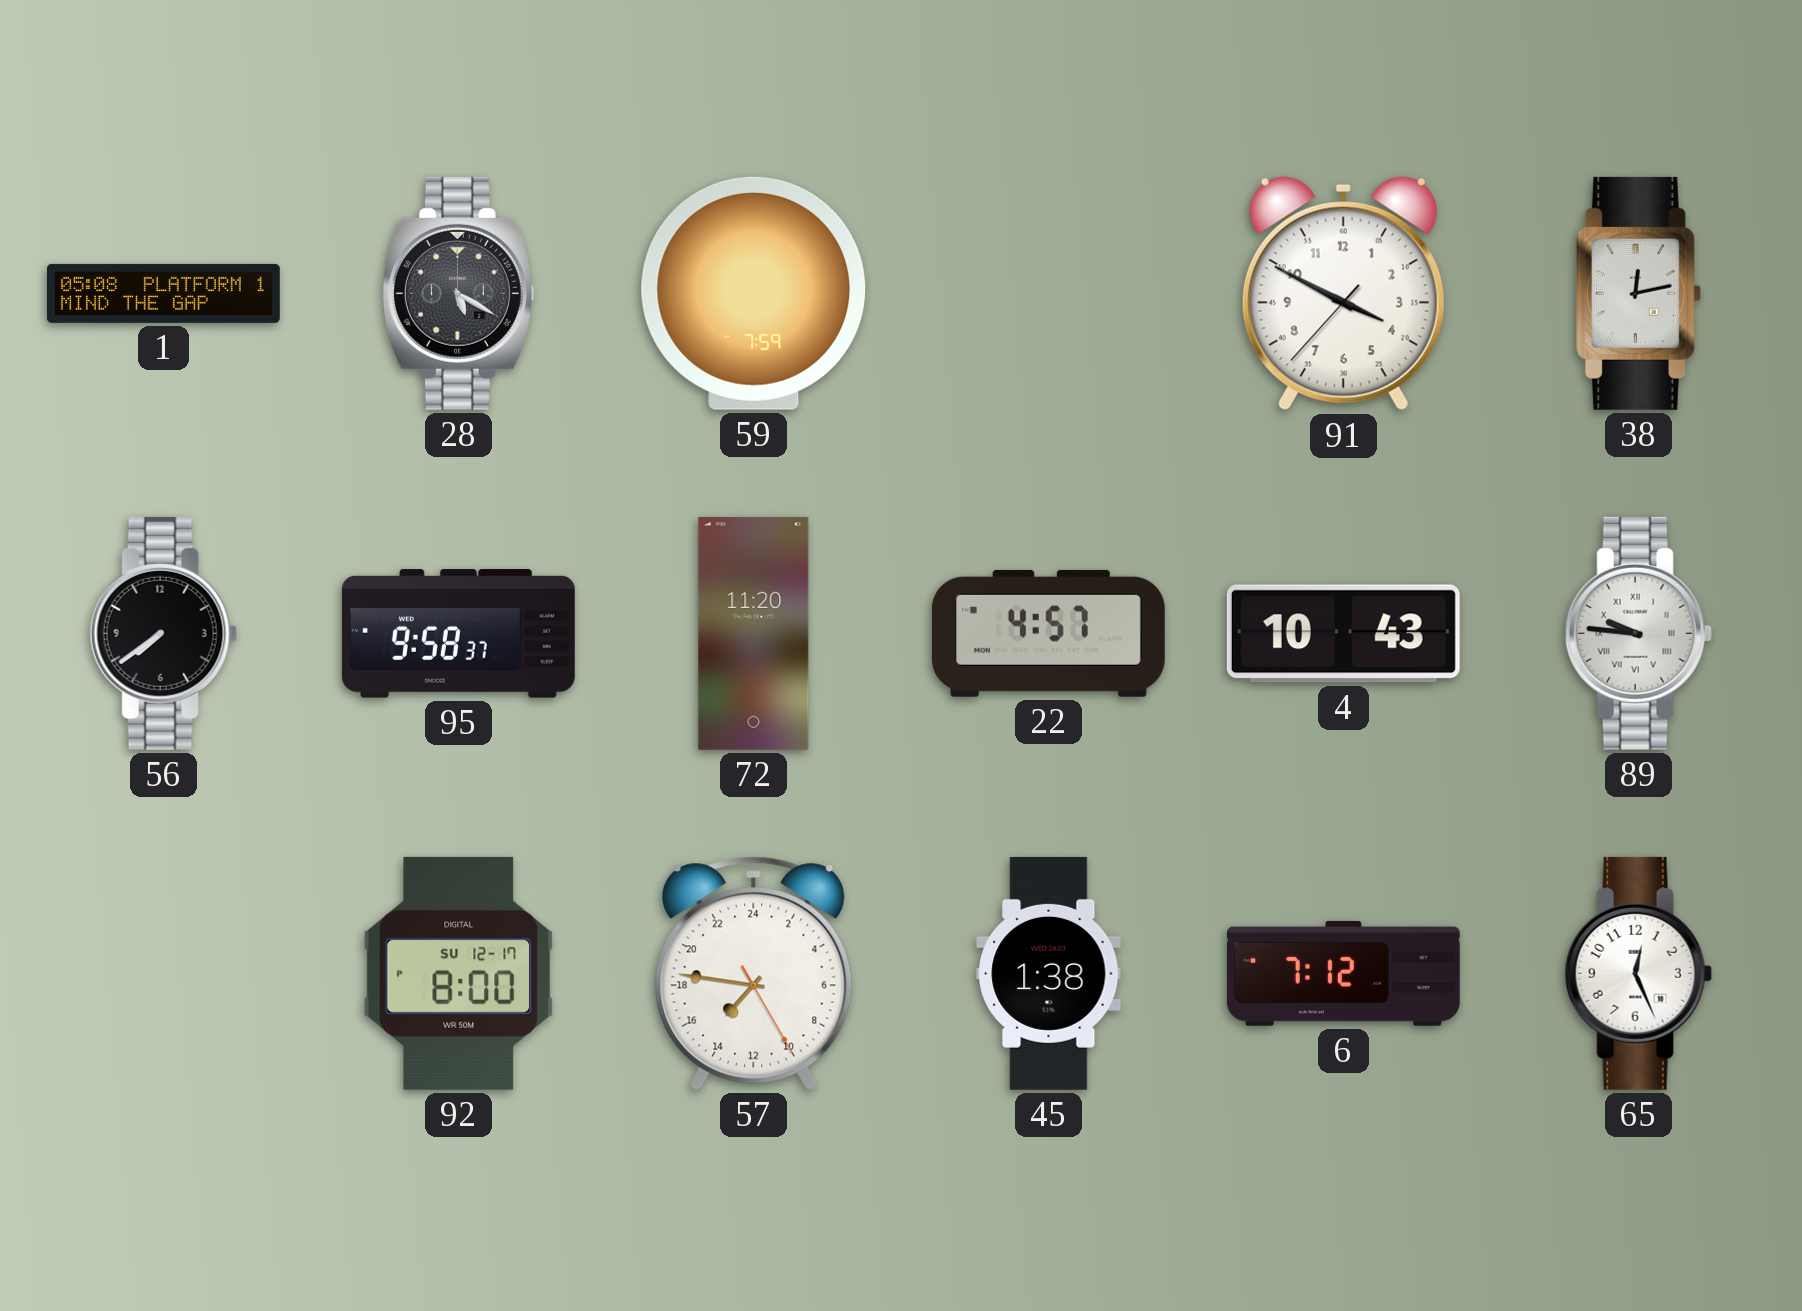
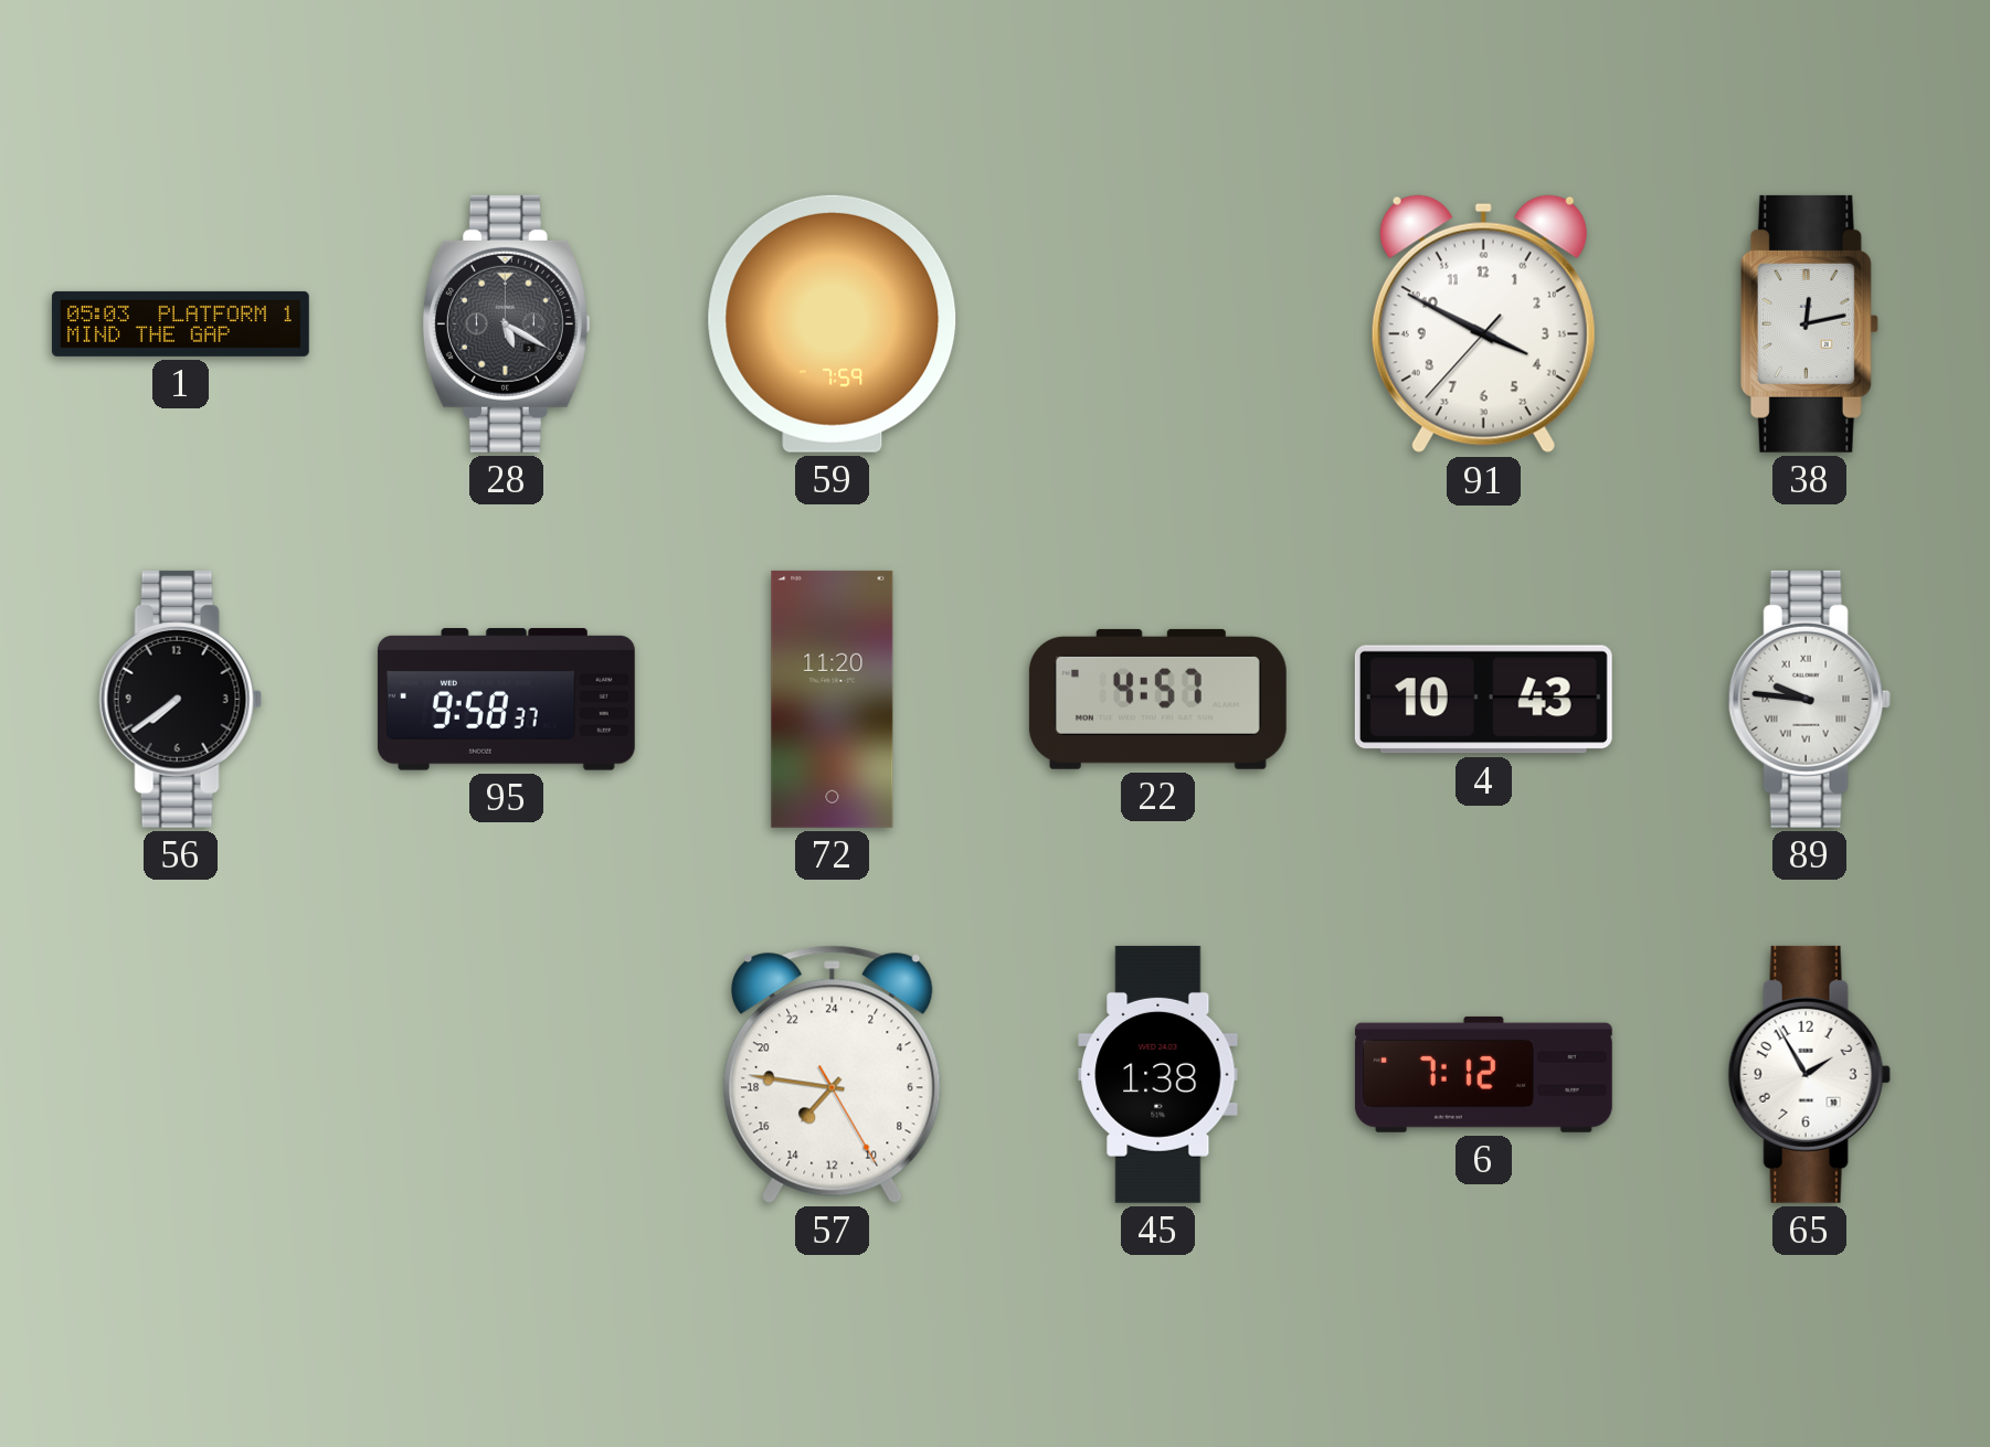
1: 05:08 -> 05:03 (180, 323)
92: 8:00 -> none (459, 973)
65: 12:26 -> 1:55 (1809, 1074)
